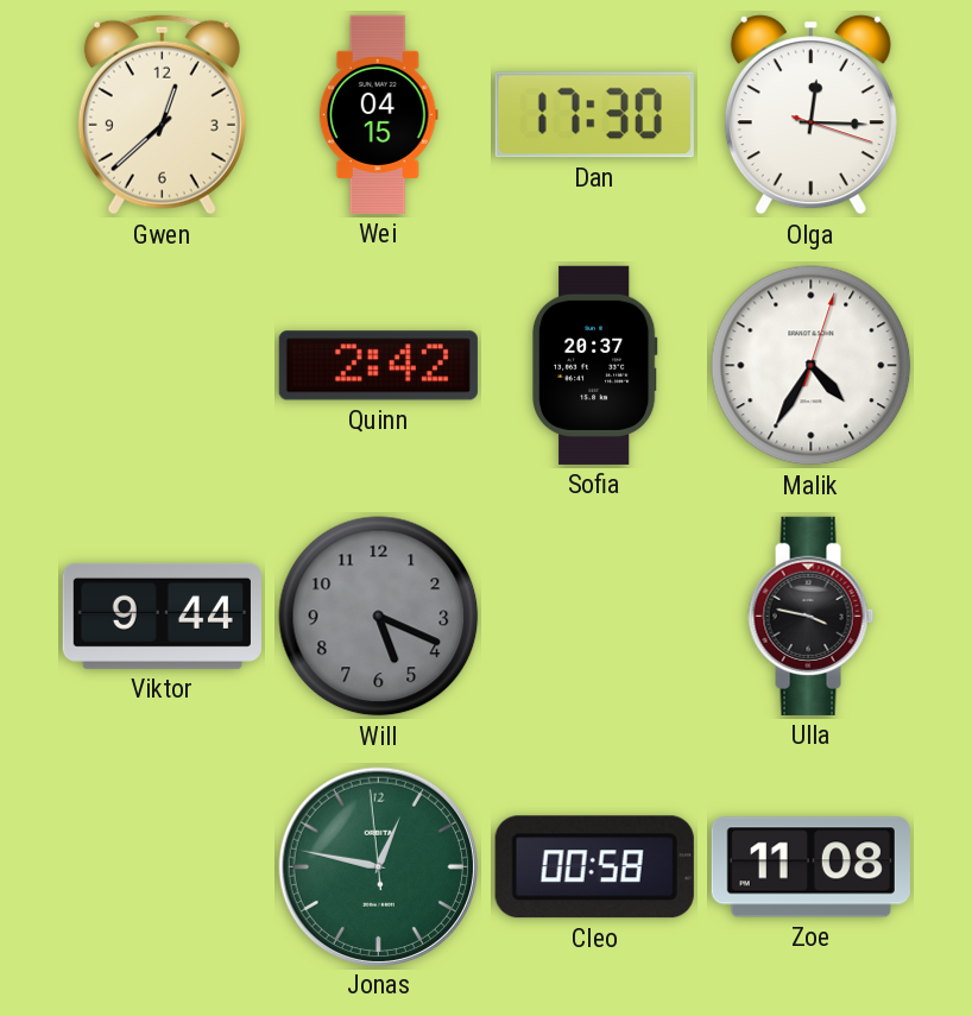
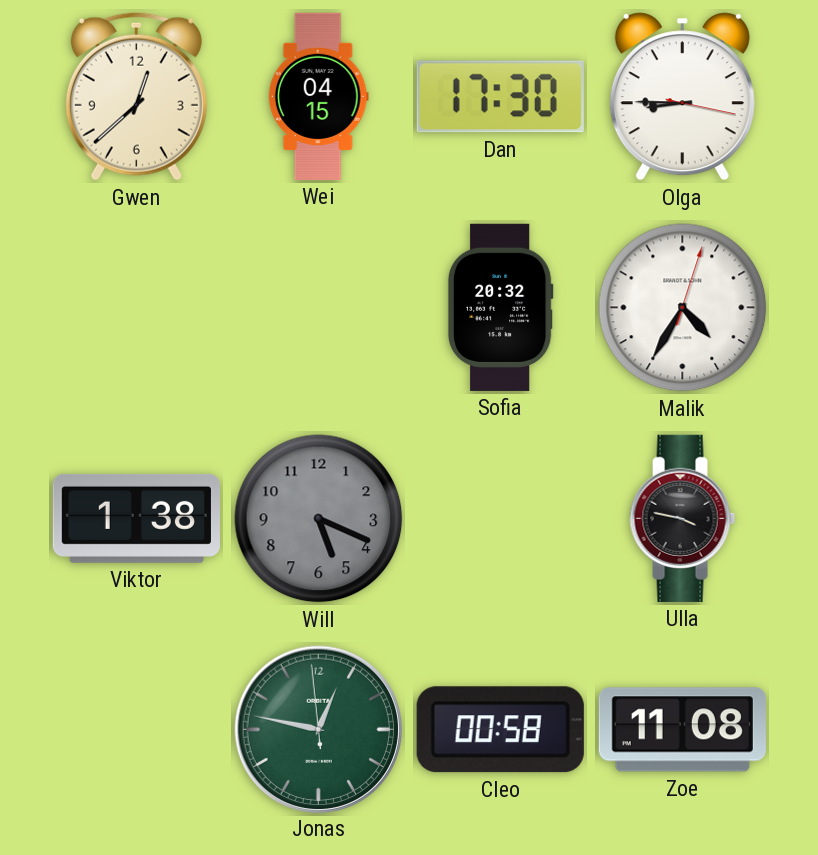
Olga: 12:15 -> 8:45 (682, 97)
Quinn: 2:42 -> none (378, 366)
Sofia: 20:37 -> 20:32 (500, 307)
Viktor: 9:44 -> 1:38 (136, 518)
